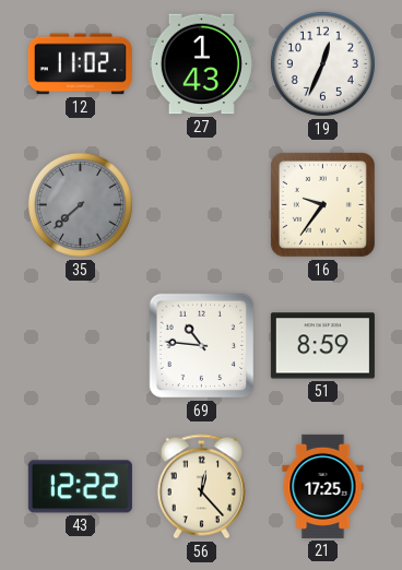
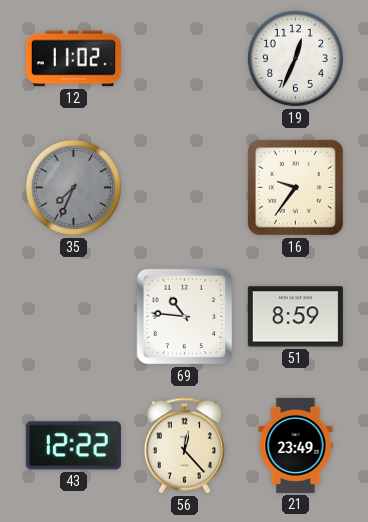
27: 1:43 -> none (201, 64)
35: 7:38 -> 7:34 (73, 187)
21: 17:25 -> 23:49 (296, 445)
